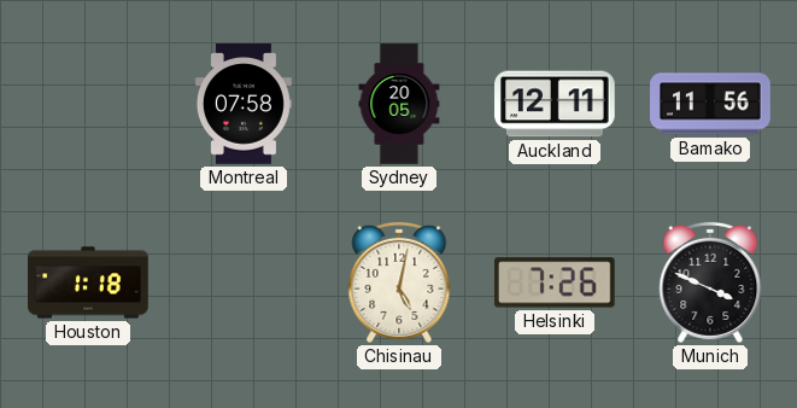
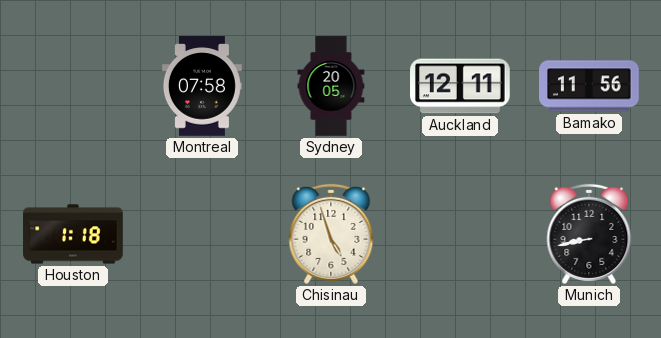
Chisinau: 5:02 -> 4:57 (331, 234)
Helsinki: 7:26 -> none (555, 282)
Munich: 3:49 -> 8:43 (589, 234)
